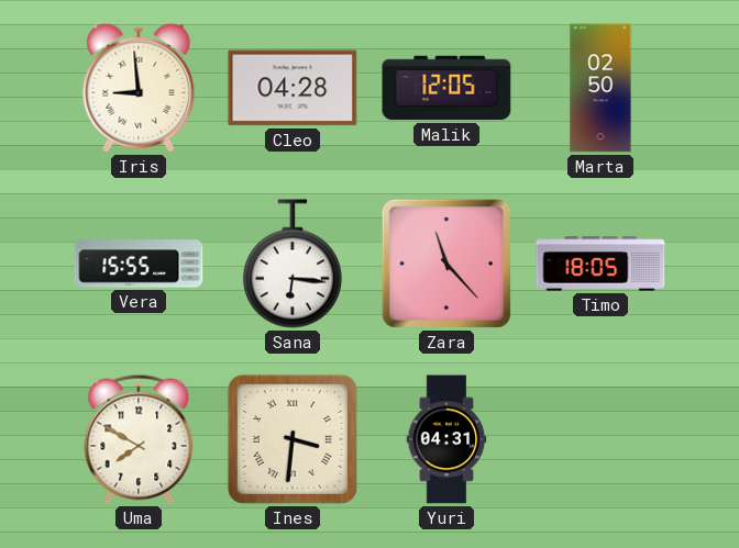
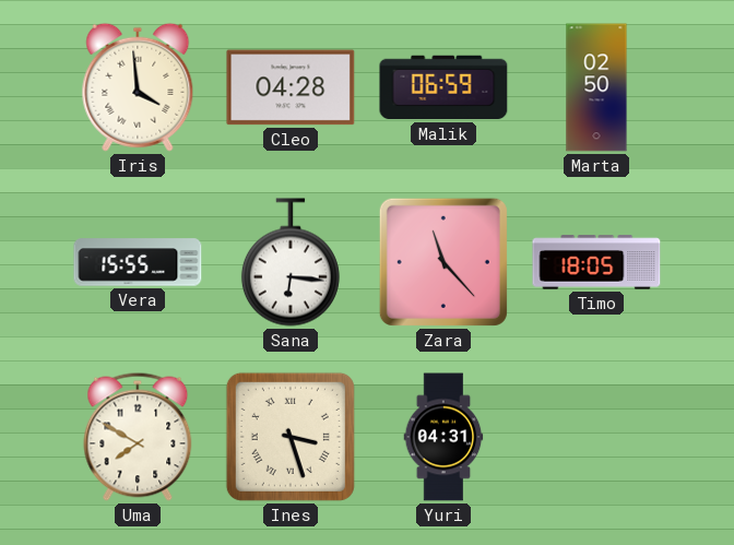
Iris: 8:59 -> 3:59 (138, 87)
Malik: 12:05 -> 06:59 (443, 87)
Ines: 3:31 -> 3:27 (291, 437)
